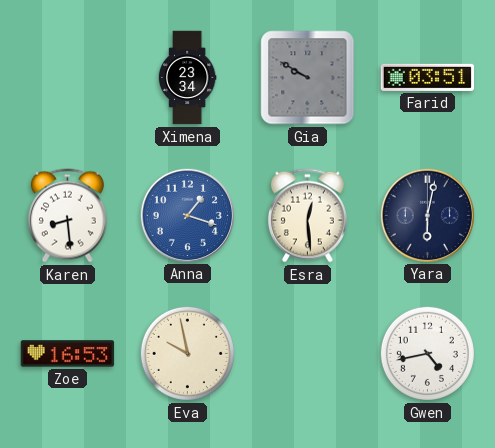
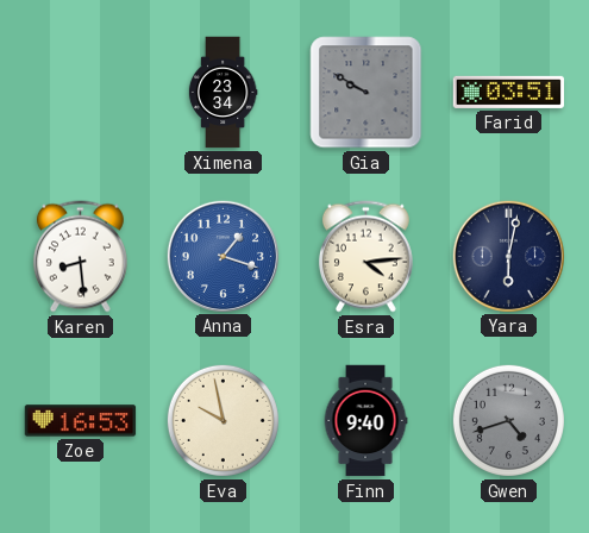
Esra: 12:29 -> 4:14 (365, 257)
Finn: none -> 9:40 (365, 421)
Gwen: 4:43 -> 4:42 (508, 420)
Gwen dial: white -> grey (508, 420)
